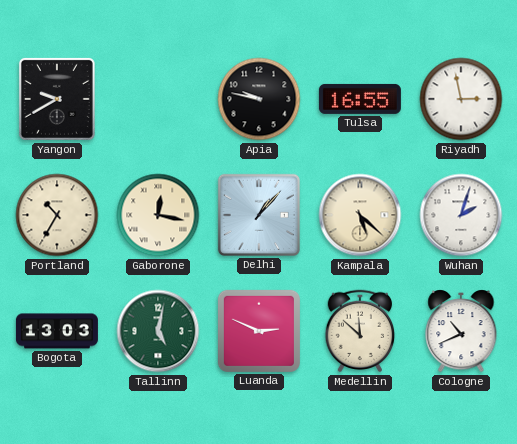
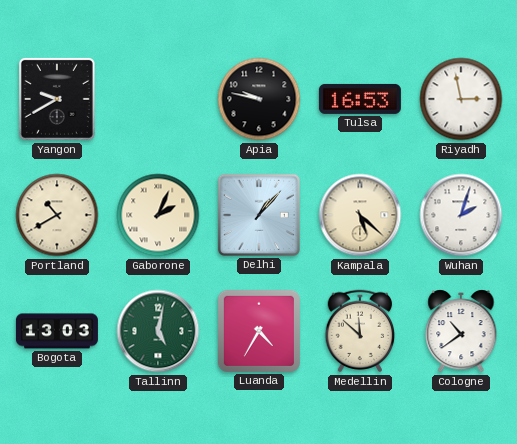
Tulsa: 16:55 -> 16:53 (360, 99)
Portland: 10:35 -> 10:40 (57, 215)
Gaborone: 12:17 -> 2:04 (158, 215)
Luanda: 2:49 -> 4:35 (259, 331)
Cologne: 10:41 -> 10:39 (461, 331)
